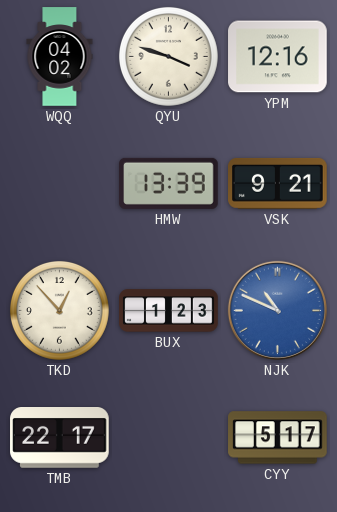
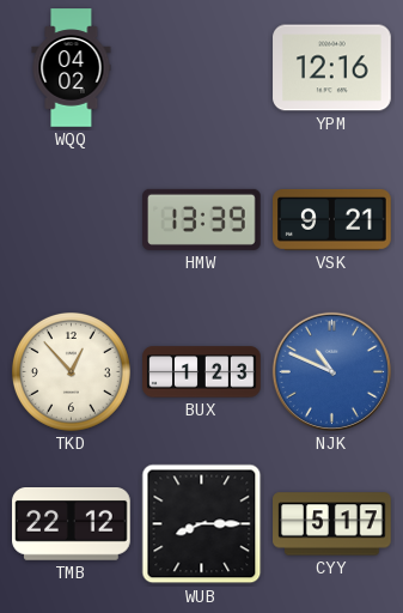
QYU: 3:48 -> none (168, 56)
TMB: 22:17 -> 22:12 (72, 524)
WUB: none -> 8:15 (202, 524)
